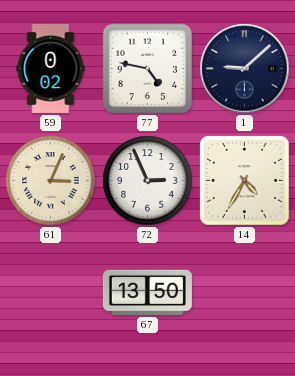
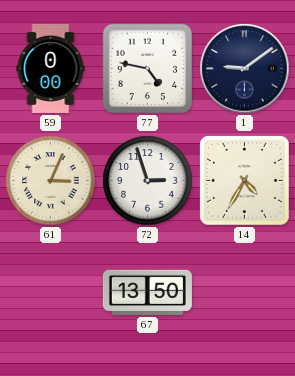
59: 0:02 -> 0:00 (51, 68)
1: 9:08 -> 9:09 (245, 69)
72: 2:56 -> 2:57 (148, 181)
